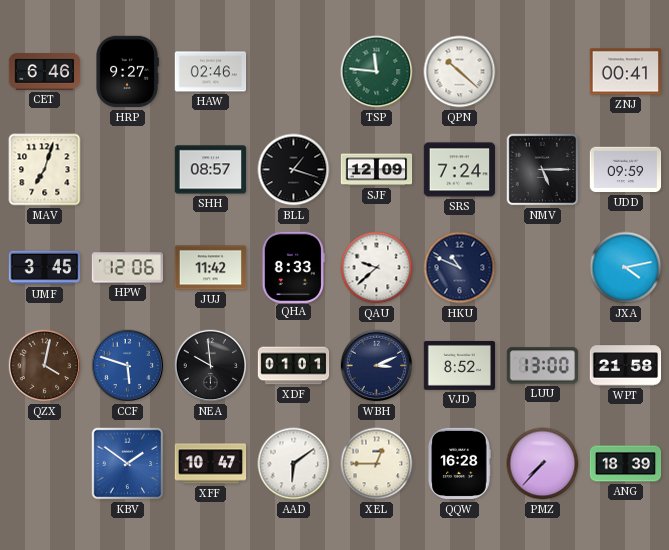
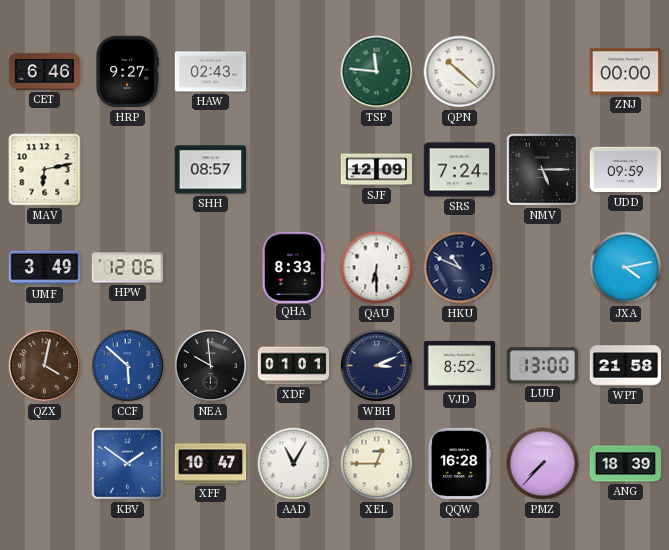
HAW: 02:46 -> 02:43 (211, 72)
ZNJ: 00:41 -> 00:00 (626, 72)
MAV: 7:03 -> 6:13 (45, 170)
BLL: 1:18 -> none (294, 170)
UMF: 3:45 -> 3:49 (45, 268)
JUJ: 11:42 -> none (211, 268)
QAU: 9:38 -> 6:30 (377, 268)
CCF: 5:48 -> 5:52 (128, 366)
AAD: 6:09 -> 11:05 (294, 464)
